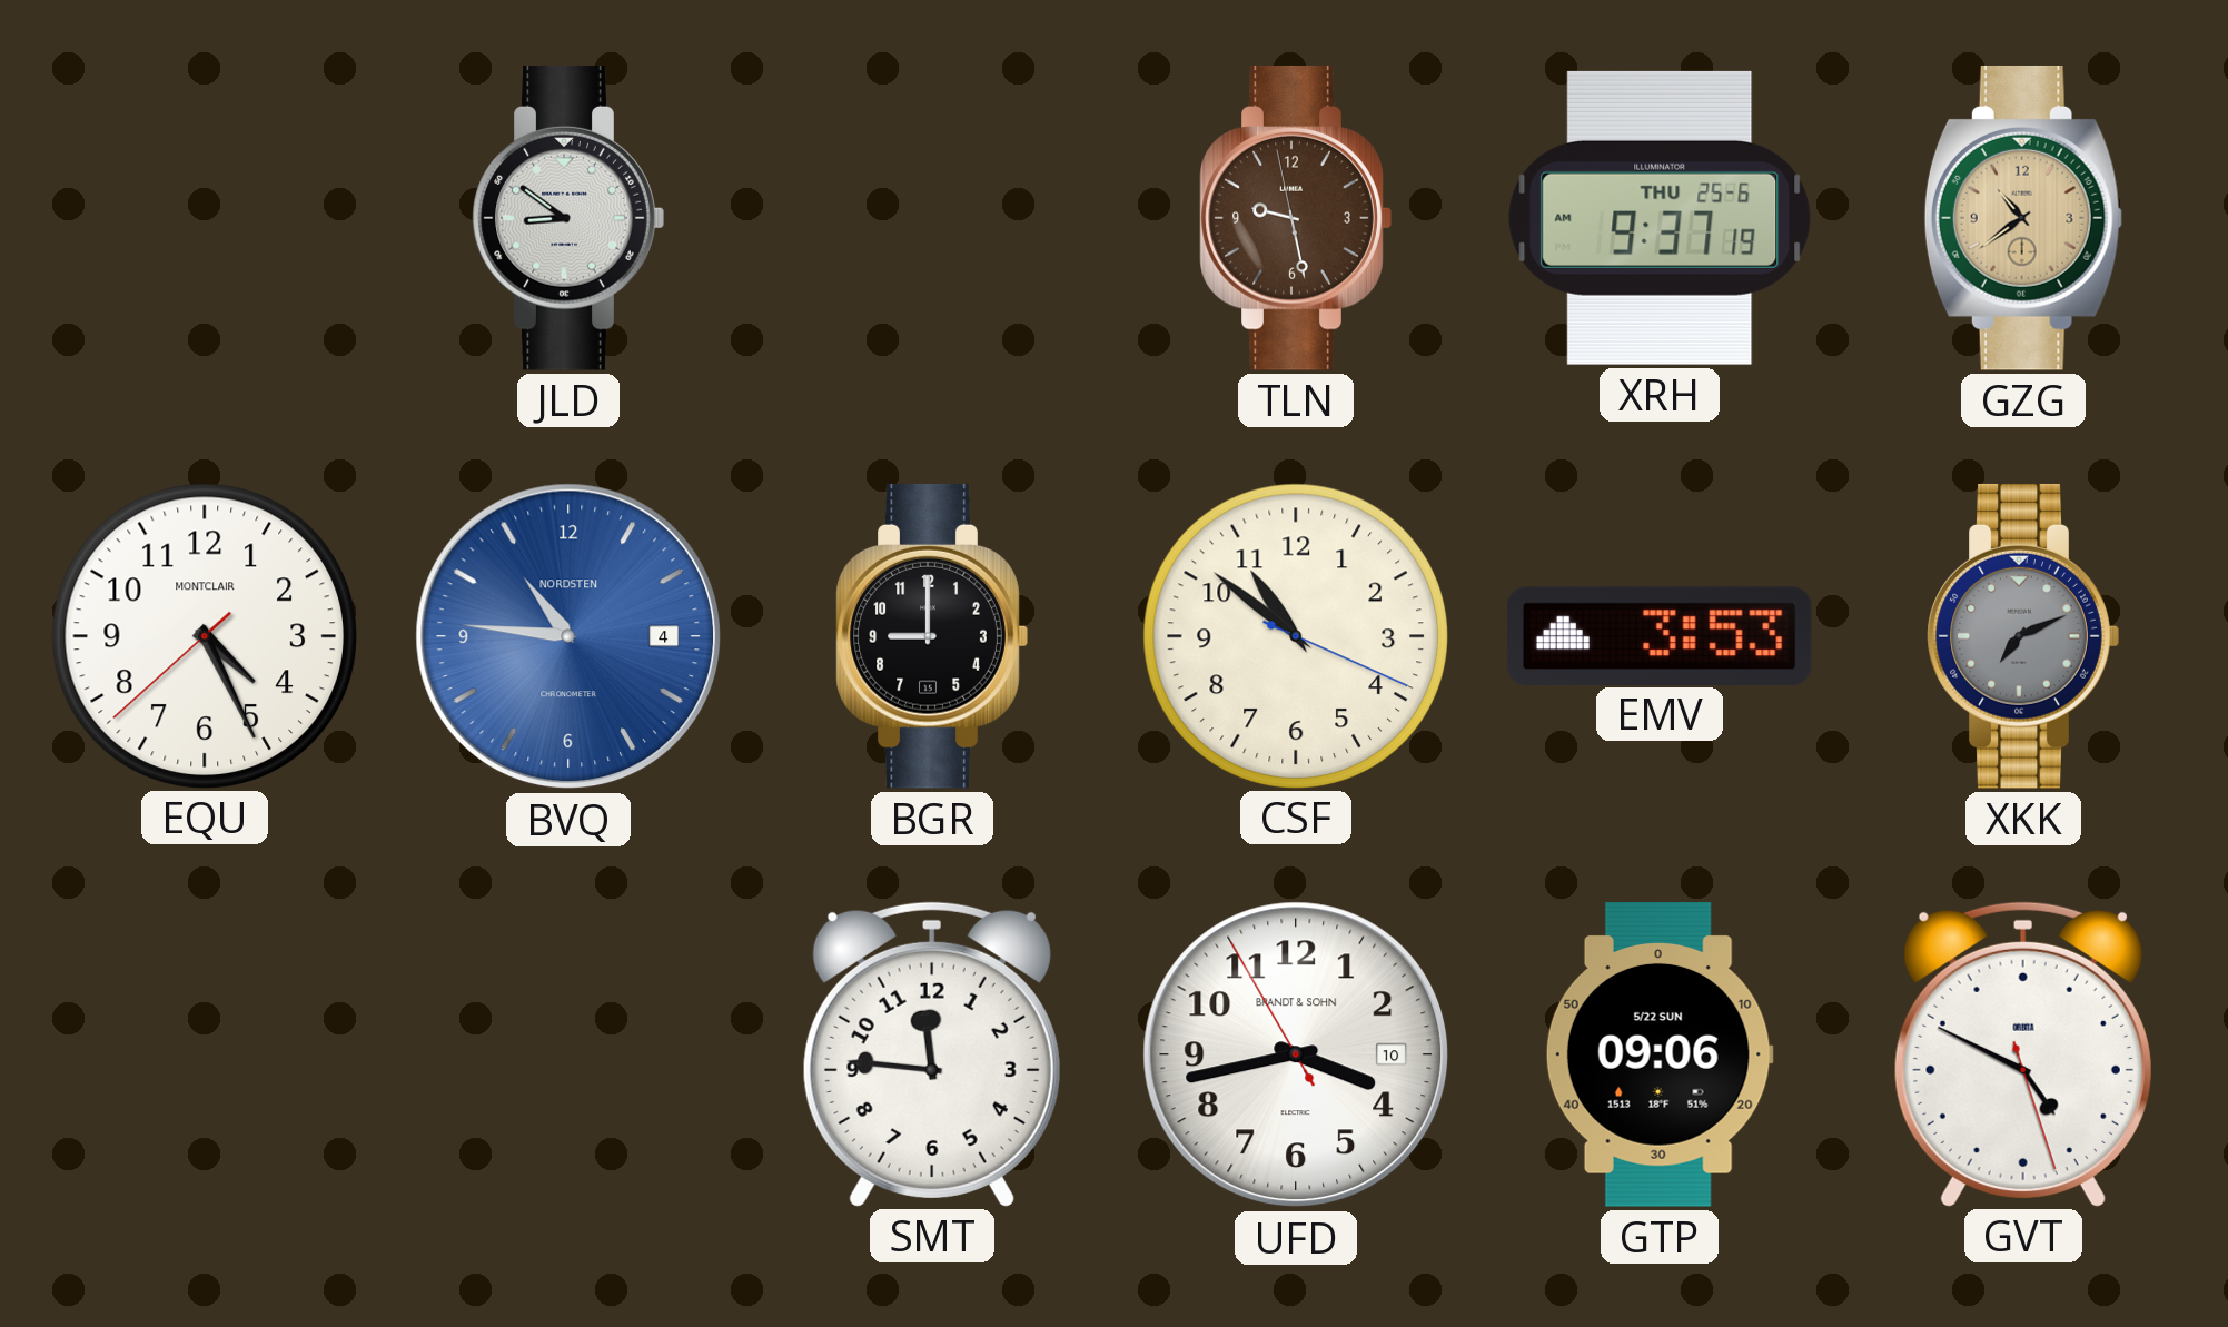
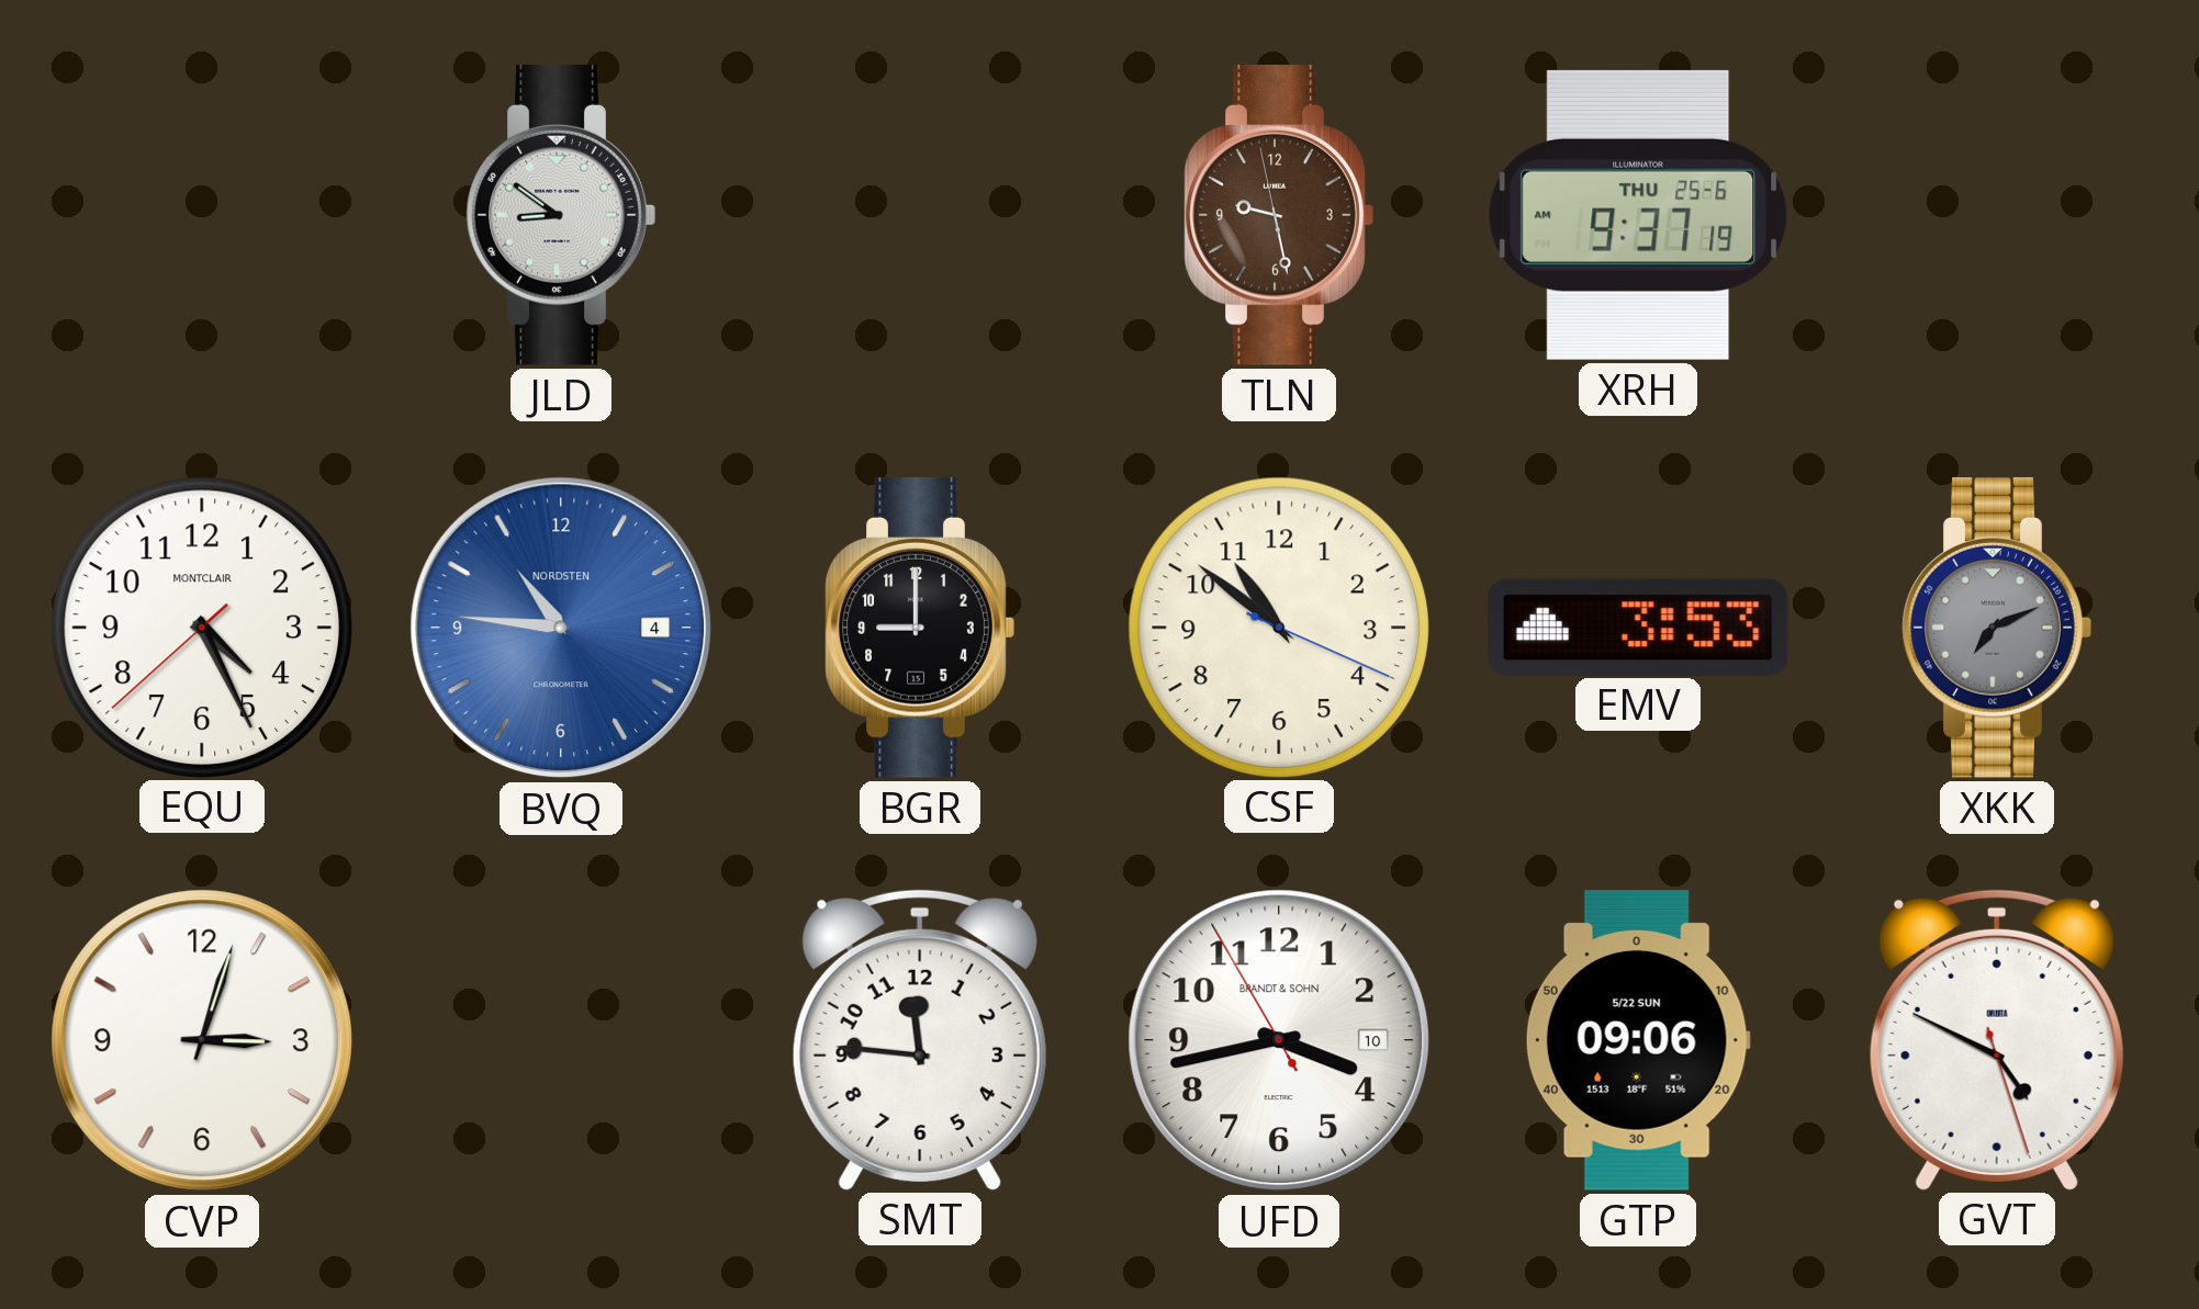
GZG: 10:39 -> none (2023, 218)
CVP: none -> 3:03 (202, 1040)
